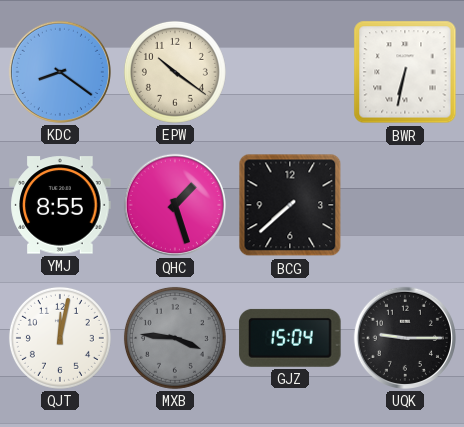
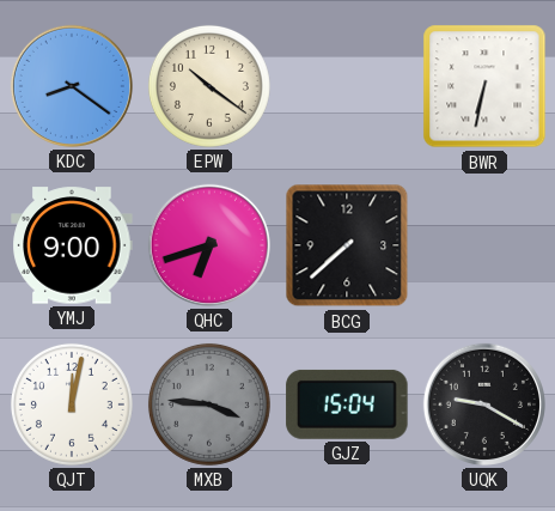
YMJ: 8:55 -> 9:00 (72, 245)
QHC: 1:27 -> 6:42 (209, 245)
UQK: 9:15 -> 9:20 (484, 404)
